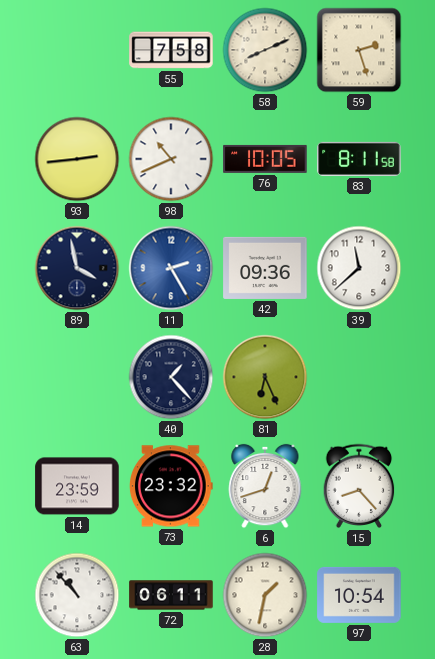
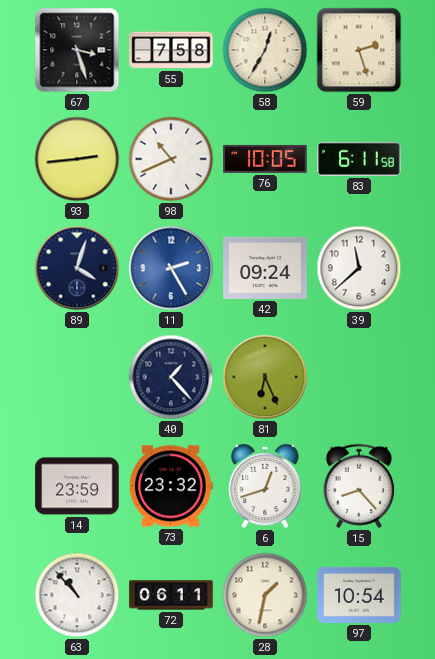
67: none -> 3:27 (77, 50)
58: 8:11 -> 12:35 (265, 50)
83: 8:11 -> 6:11 (359, 159)
89: 3:58 -> 4:03 (77, 268)
42: 09:36 -> 09:24 (265, 268)
